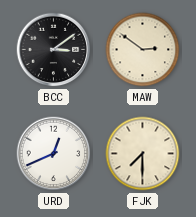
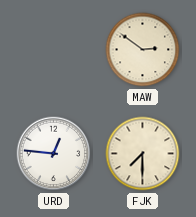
BCC: 3:09 -> none (54, 50)
URD: 12:41 -> 12:46 (54, 154)
